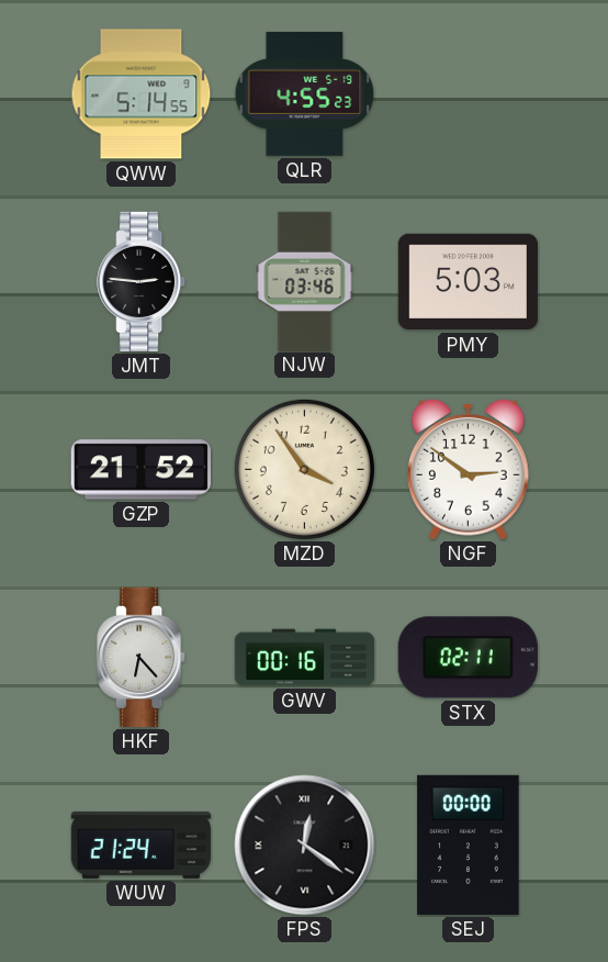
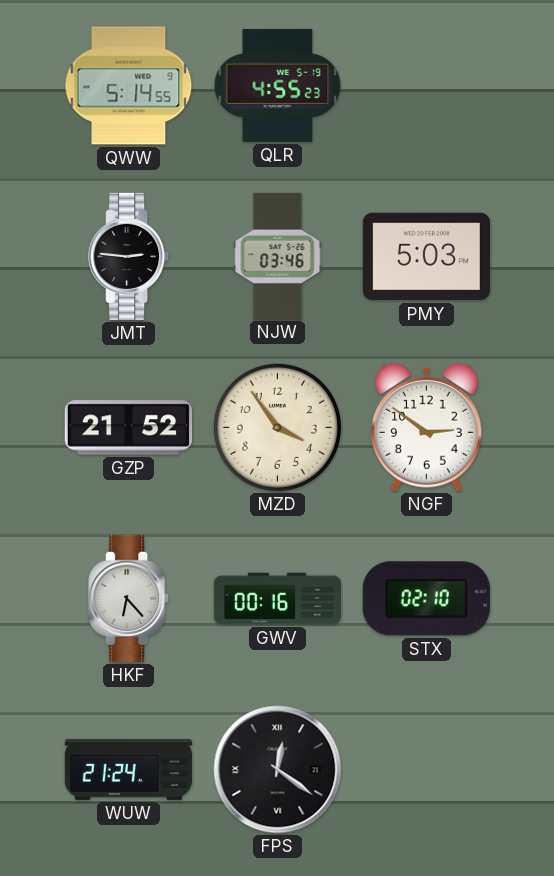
STX: 02:11 -> 02:10 (426, 599)
SEJ: 00:00 -> none (469, 844)
